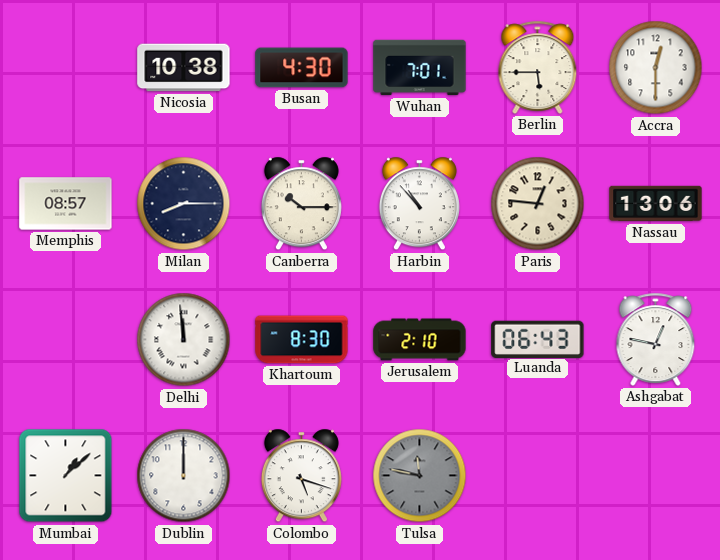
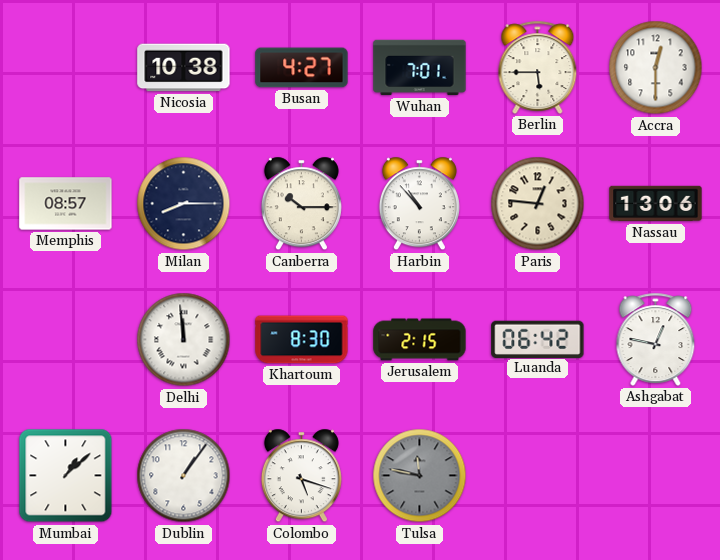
Busan: 4:30 -> 4:27 (302, 68)
Jerusalem: 2:10 -> 2:15 (420, 340)
Luanda: 06:43 -> 06:42 (538, 339)
Dublin: 12:00 -> 1:06 (184, 476)
